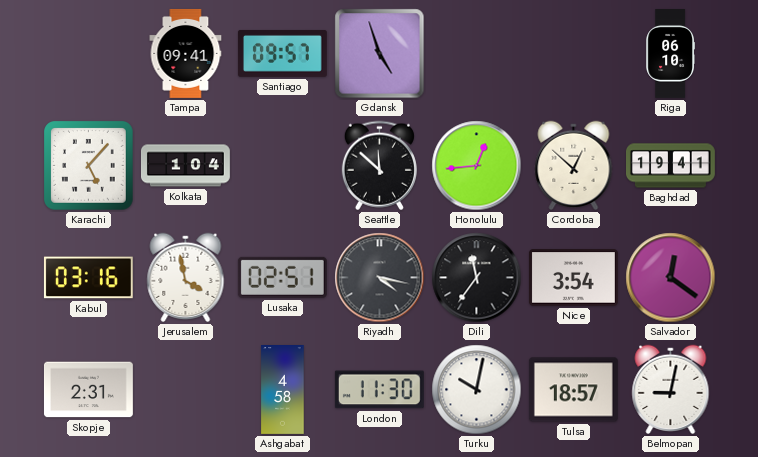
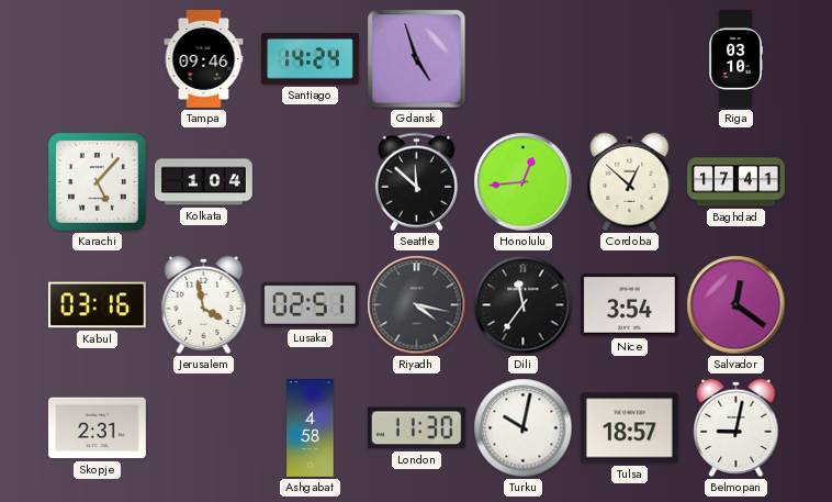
Tampa: 09:41 -> 09:46 (204, 58)
Santiago: 09:57 -> 14:24 (310, 58)
Riga: 06:10 -> 03:10 (735, 59)
Baghdad: 19:41 -> 17:41 (737, 182)
